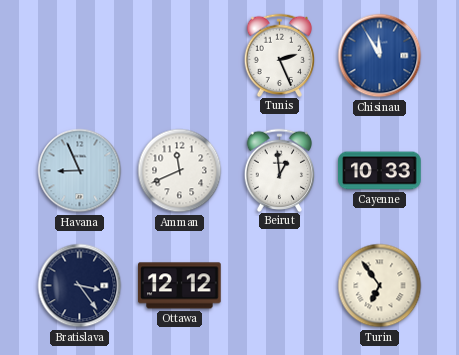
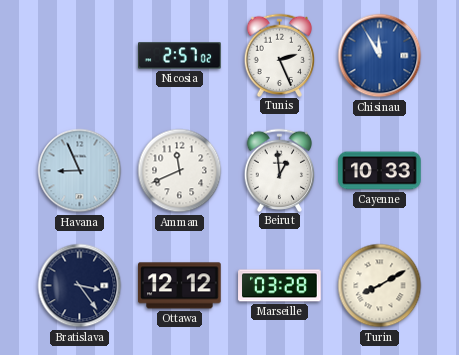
Nicosia: none -> 2:57 (180, 56)
Marseille: none -> 03:28 (280, 286)
Turin: 6:54 -> 8:10 (380, 286)
